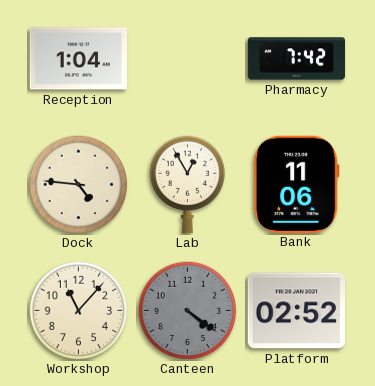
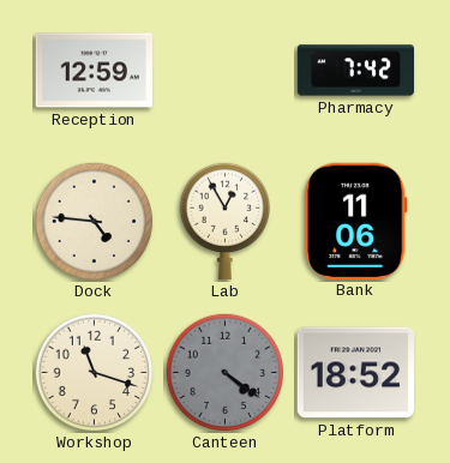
Reception: 1:04 -> 12:59 (95, 71)
Workshop: 11:07 -> 11:18 (95, 373)
Platform: 02:52 -> 18:52 (355, 373)
